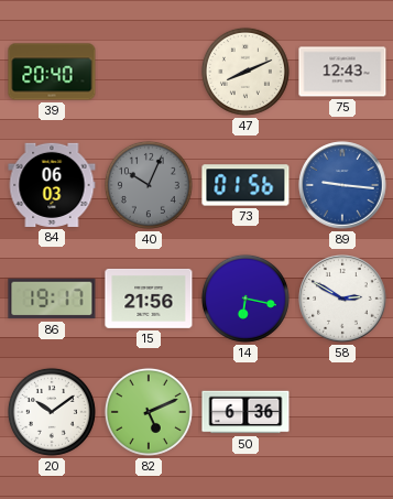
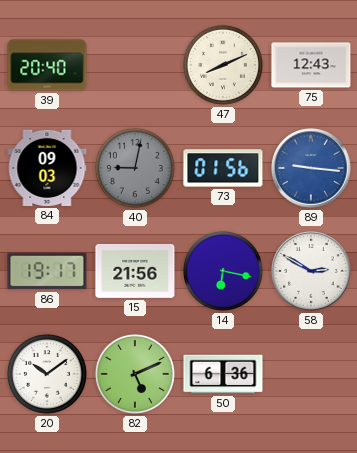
84: 06:03 -> 09:03 (47, 168)
40: 10:04 -> 9:02 (135, 168)
